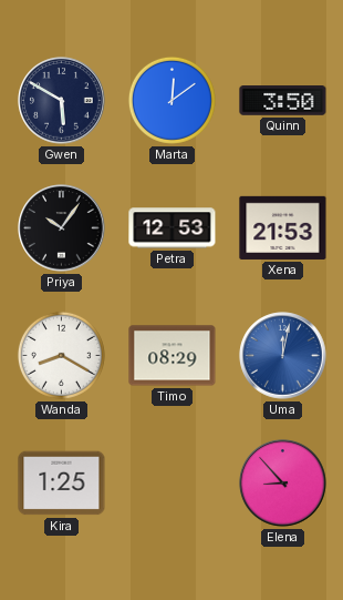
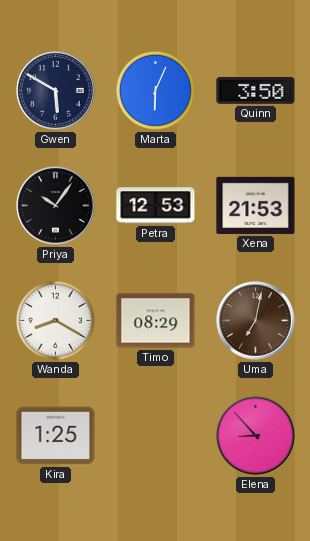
Marta: 12:09 -> 6:04 (155, 90)
Uma: 12:02 -> 7:02 (256, 321)
Uma dial: blue -> brown (256, 321)
